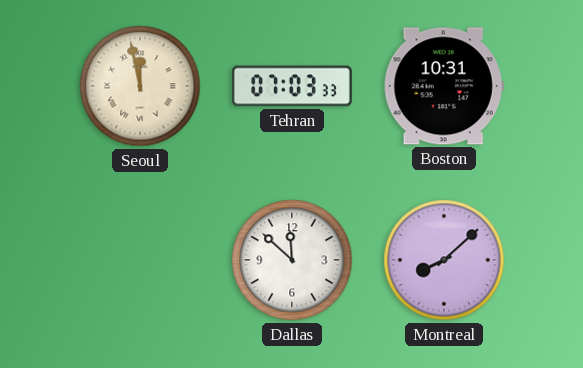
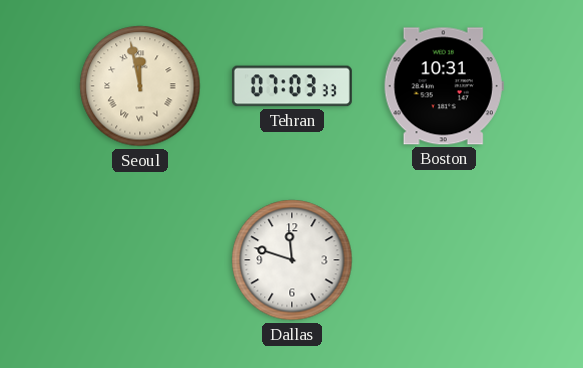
Dallas: 11:52 -> 11:48 (292, 260)
Montreal: 8:08 -> none (444, 260)
